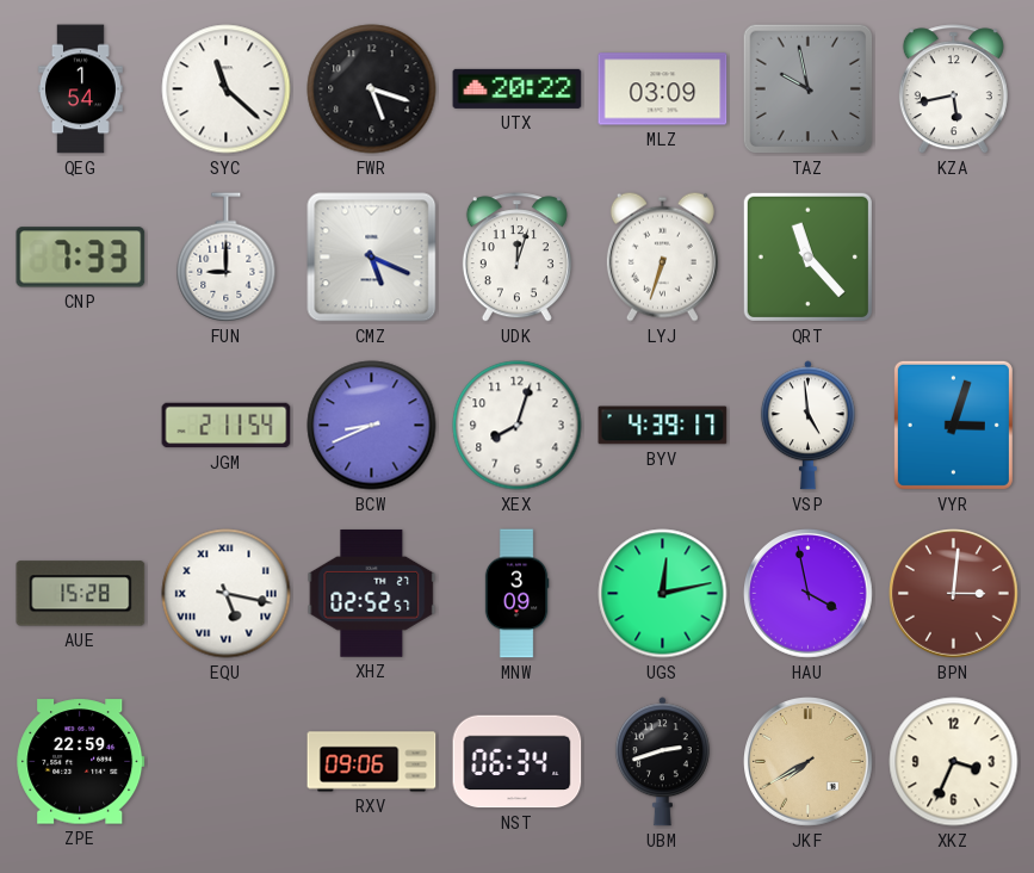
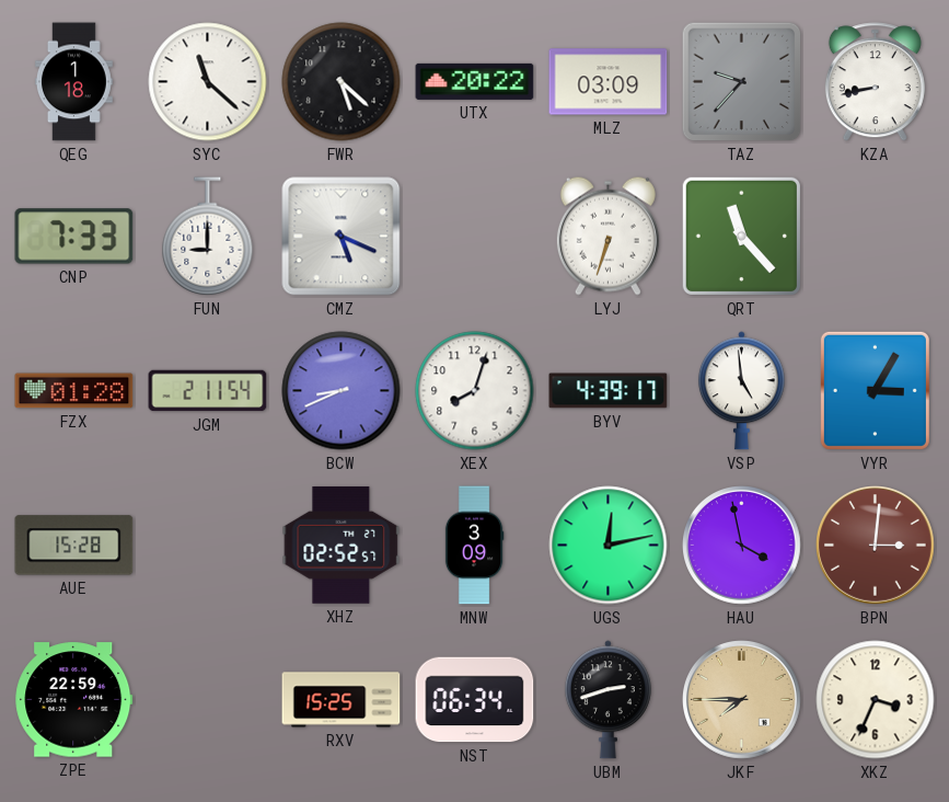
QEG: 1:54 -> 1:18 (73, 82)
FWR: 5:18 -> 5:22 (342, 82)
TAZ: 9:58 -> 9:37 (742, 82)
KZA: 5:43 -> 8:43 (875, 82)
UDK: 12:03 -> none (516, 258)
FZX: none -> 01:28 (74, 391)
VYR: 3:03 -> 3:05 (875, 390)
EQU: 5:17 -> none (227, 594)
RXV: 09:06 -> 15:25 (342, 700)
JKF: 7:40 -> 7:45 (742, 700)
